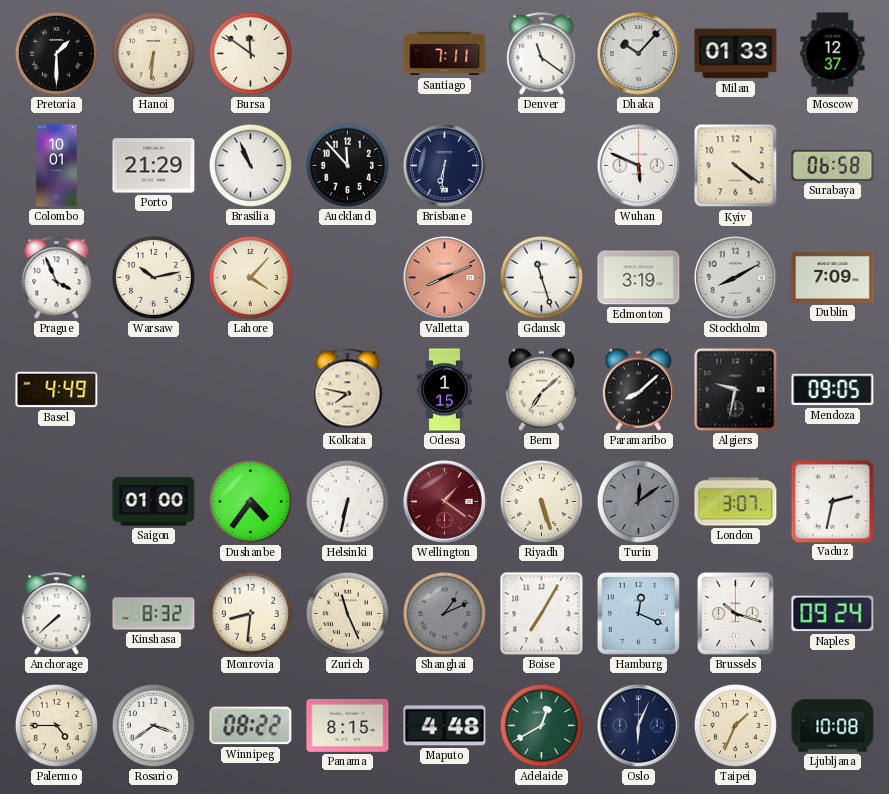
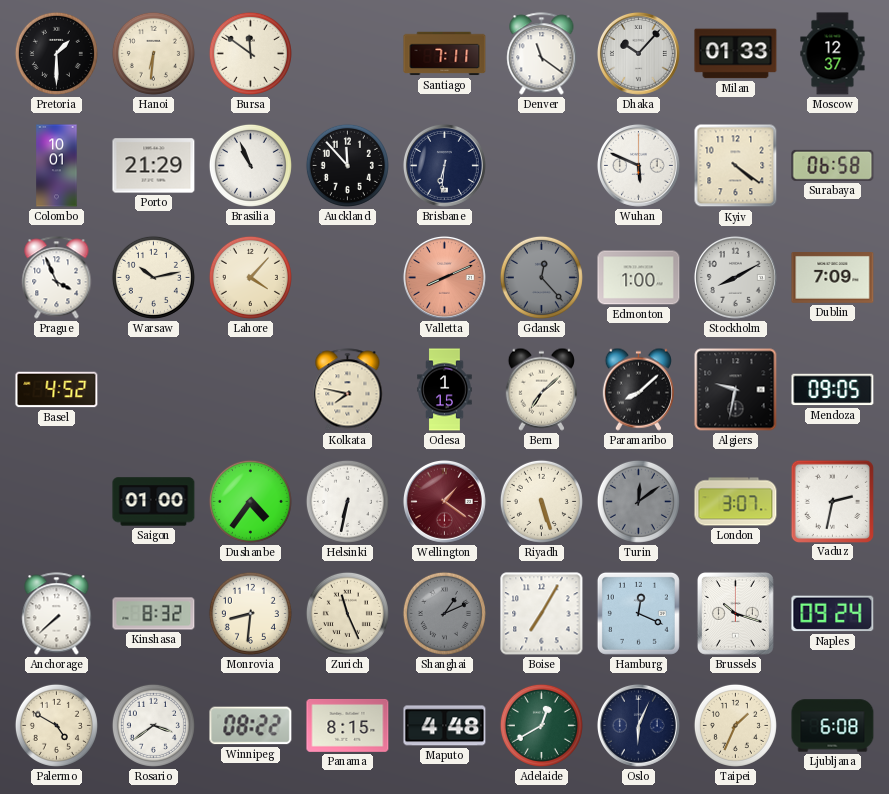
Gdansk: 11:27 -> 12:23 (541, 277)
Gdansk dial: white -> grey (541, 277)
Edmonton: 3:19 -> 1:00 (639, 278)
Basel: 4:49 -> 4:52 (57, 390)
Palermo: 4:45 -> 4:50 (56, 725)
Ljubljana: 10:08 -> 6:08 (833, 726)
